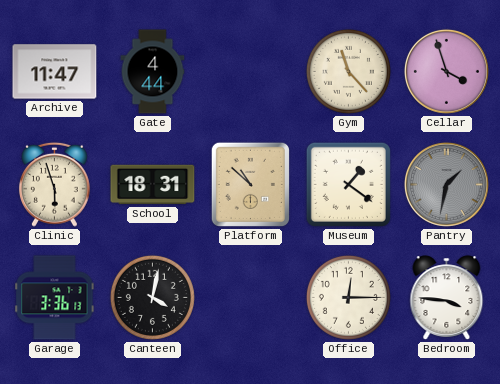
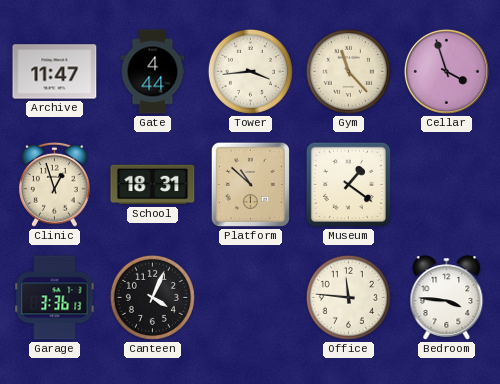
Tower: none -> 3:44 (250, 71)
Clinic: 5:57 -> 12:57 (55, 184)
Pantry: 1:32 -> none (446, 184)
Canteen: 4:02 -> 4:04 (152, 297)
Office: 12:15 -> 11:46 (348, 297)
